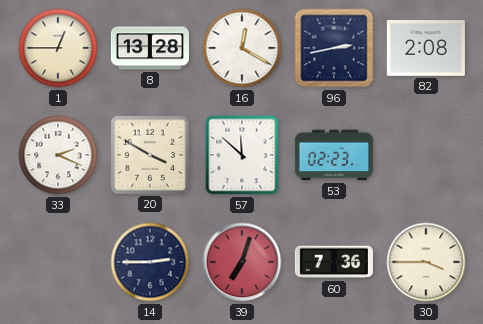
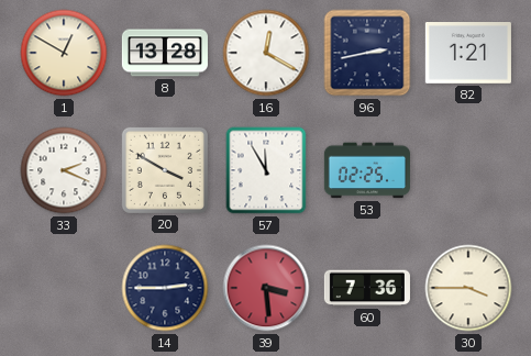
1: 12:45 -> 12:50 (64, 53)
82: 2:08 -> 1:21 (468, 54)
57: 11:52 -> 11:55 (266, 170)
53: 02:23 -> 02:25 (367, 170)
39: 7:03 -> 3:29 (266, 288)
